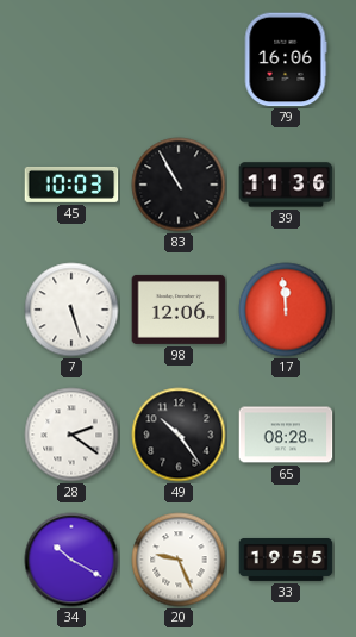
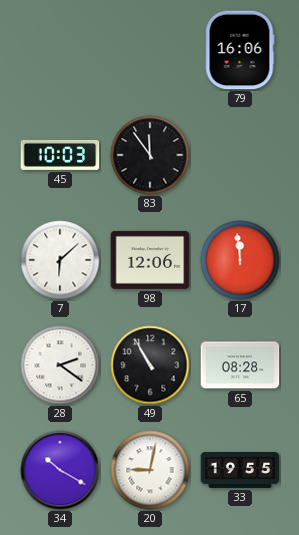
83: 10:55 -> 11:54 (150, 155)
39: 11:36 -> none (286, 185)
7: 5:27 -> 6:08 (60, 260)
49: 10:24 -> 10:55 (150, 365)
20: 9:26 -> 9:02 (150, 470)
